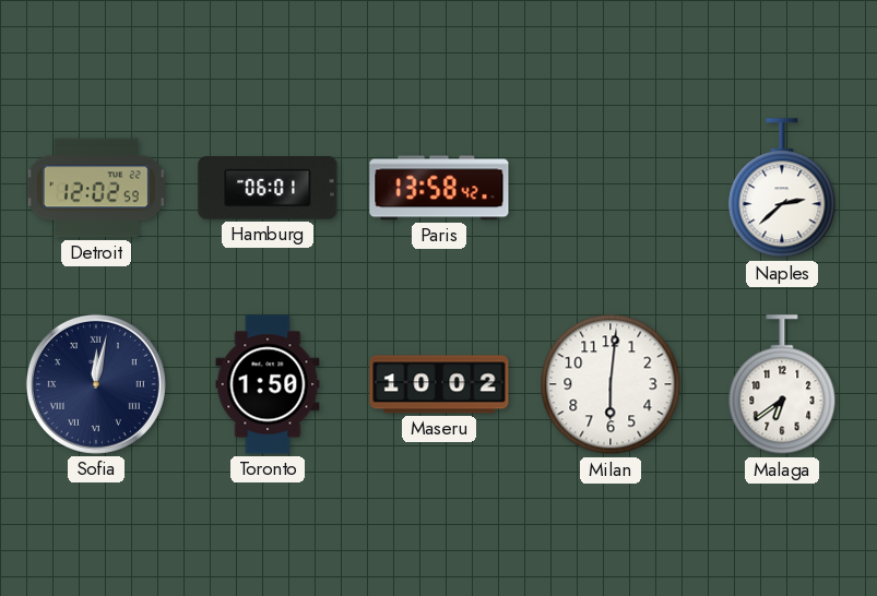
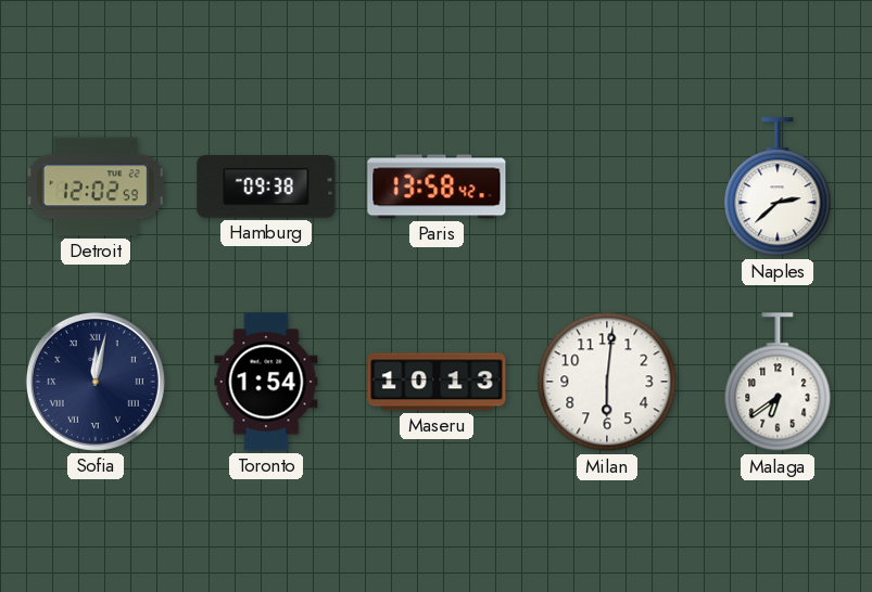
Hamburg: 06:01 -> 09:38 (266, 186)
Toronto: 1:50 -> 1:54 (266, 382)
Maseru: 10:02 -> 10:13 (437, 382)
